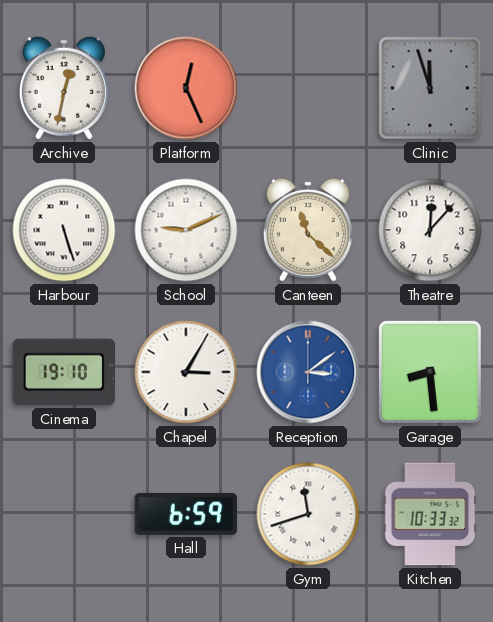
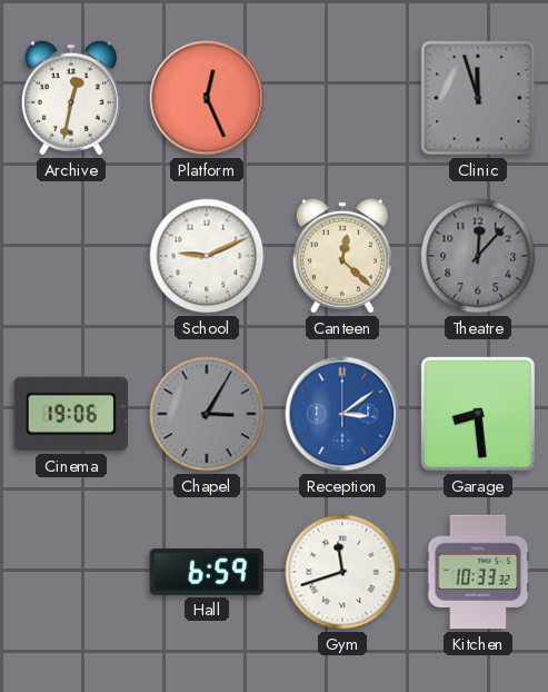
Harbour: 5:27 -> none (64, 230)
Canteen: 11:22 -> 12:22 (342, 256)
Theatre dial: white -> grey (478, 256)
Cinema: 19:10 -> 19:06 (70, 414)
Chapel dial: white -> grey (207, 414)
